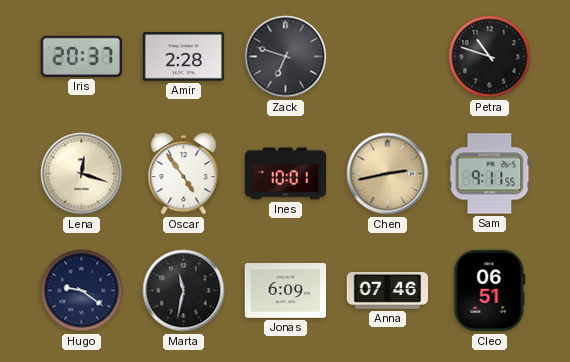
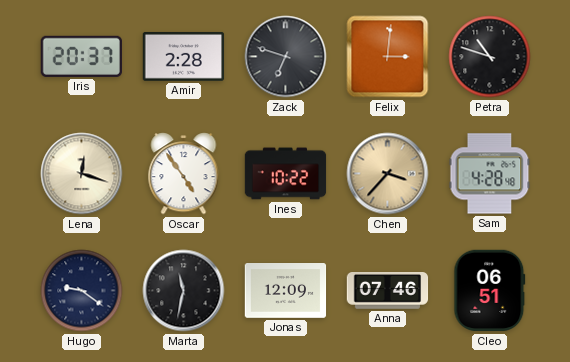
Felix: none -> 3:01 (388, 57)
Ines: 10:01 -> 10:22 (286, 174)
Chen: 2:43 -> 3:37 (388, 174)
Sam: 9:11 -> 4:28 (490, 174)
Jonas: 6:09 -> 12:09 (286, 291)
